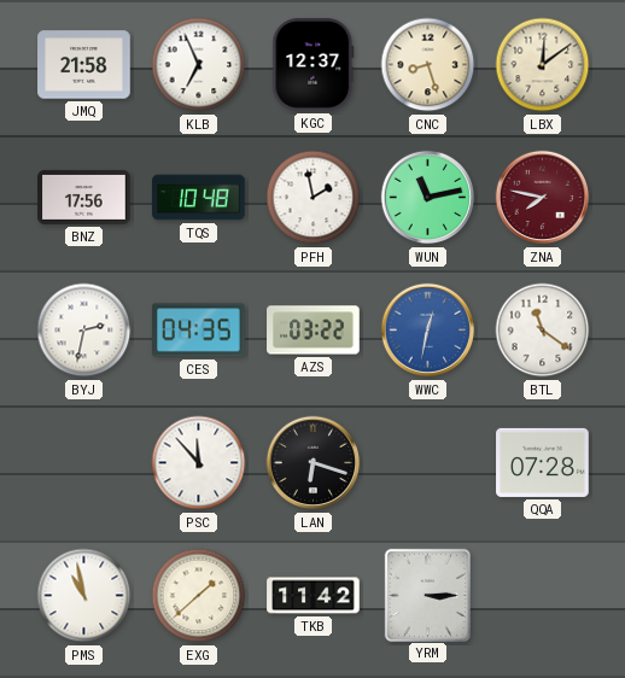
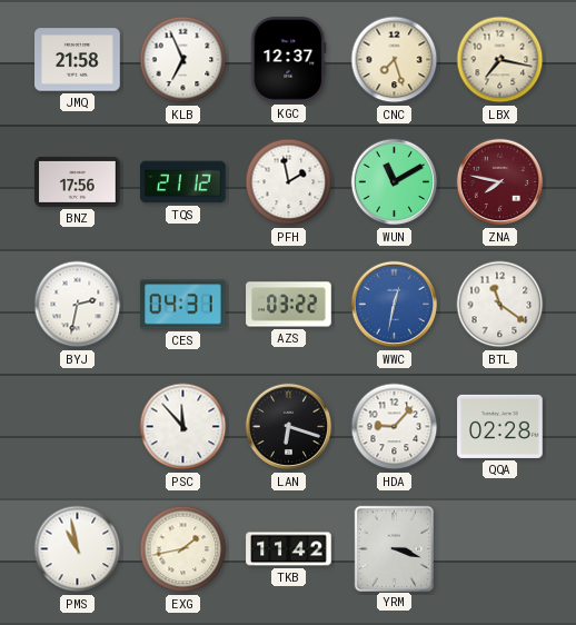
CNC: 8:27 -> 7:27 (395, 60)
LBX: 12:09 -> 7:17 (500, 60)
TQS: 10:48 -> 21:12 (183, 182)
WUN: 11:13 -> 11:10 (395, 182)
CES: 04:35 -> 04:31 (183, 305)
HDA: none -> 9:07 (395, 427)
QQA: 07:28 -> 02:28 (500, 426)
EXG: 1:38 -> 1:43 (183, 549)
YRM: 3:15 -> 3:18 (394, 548)
